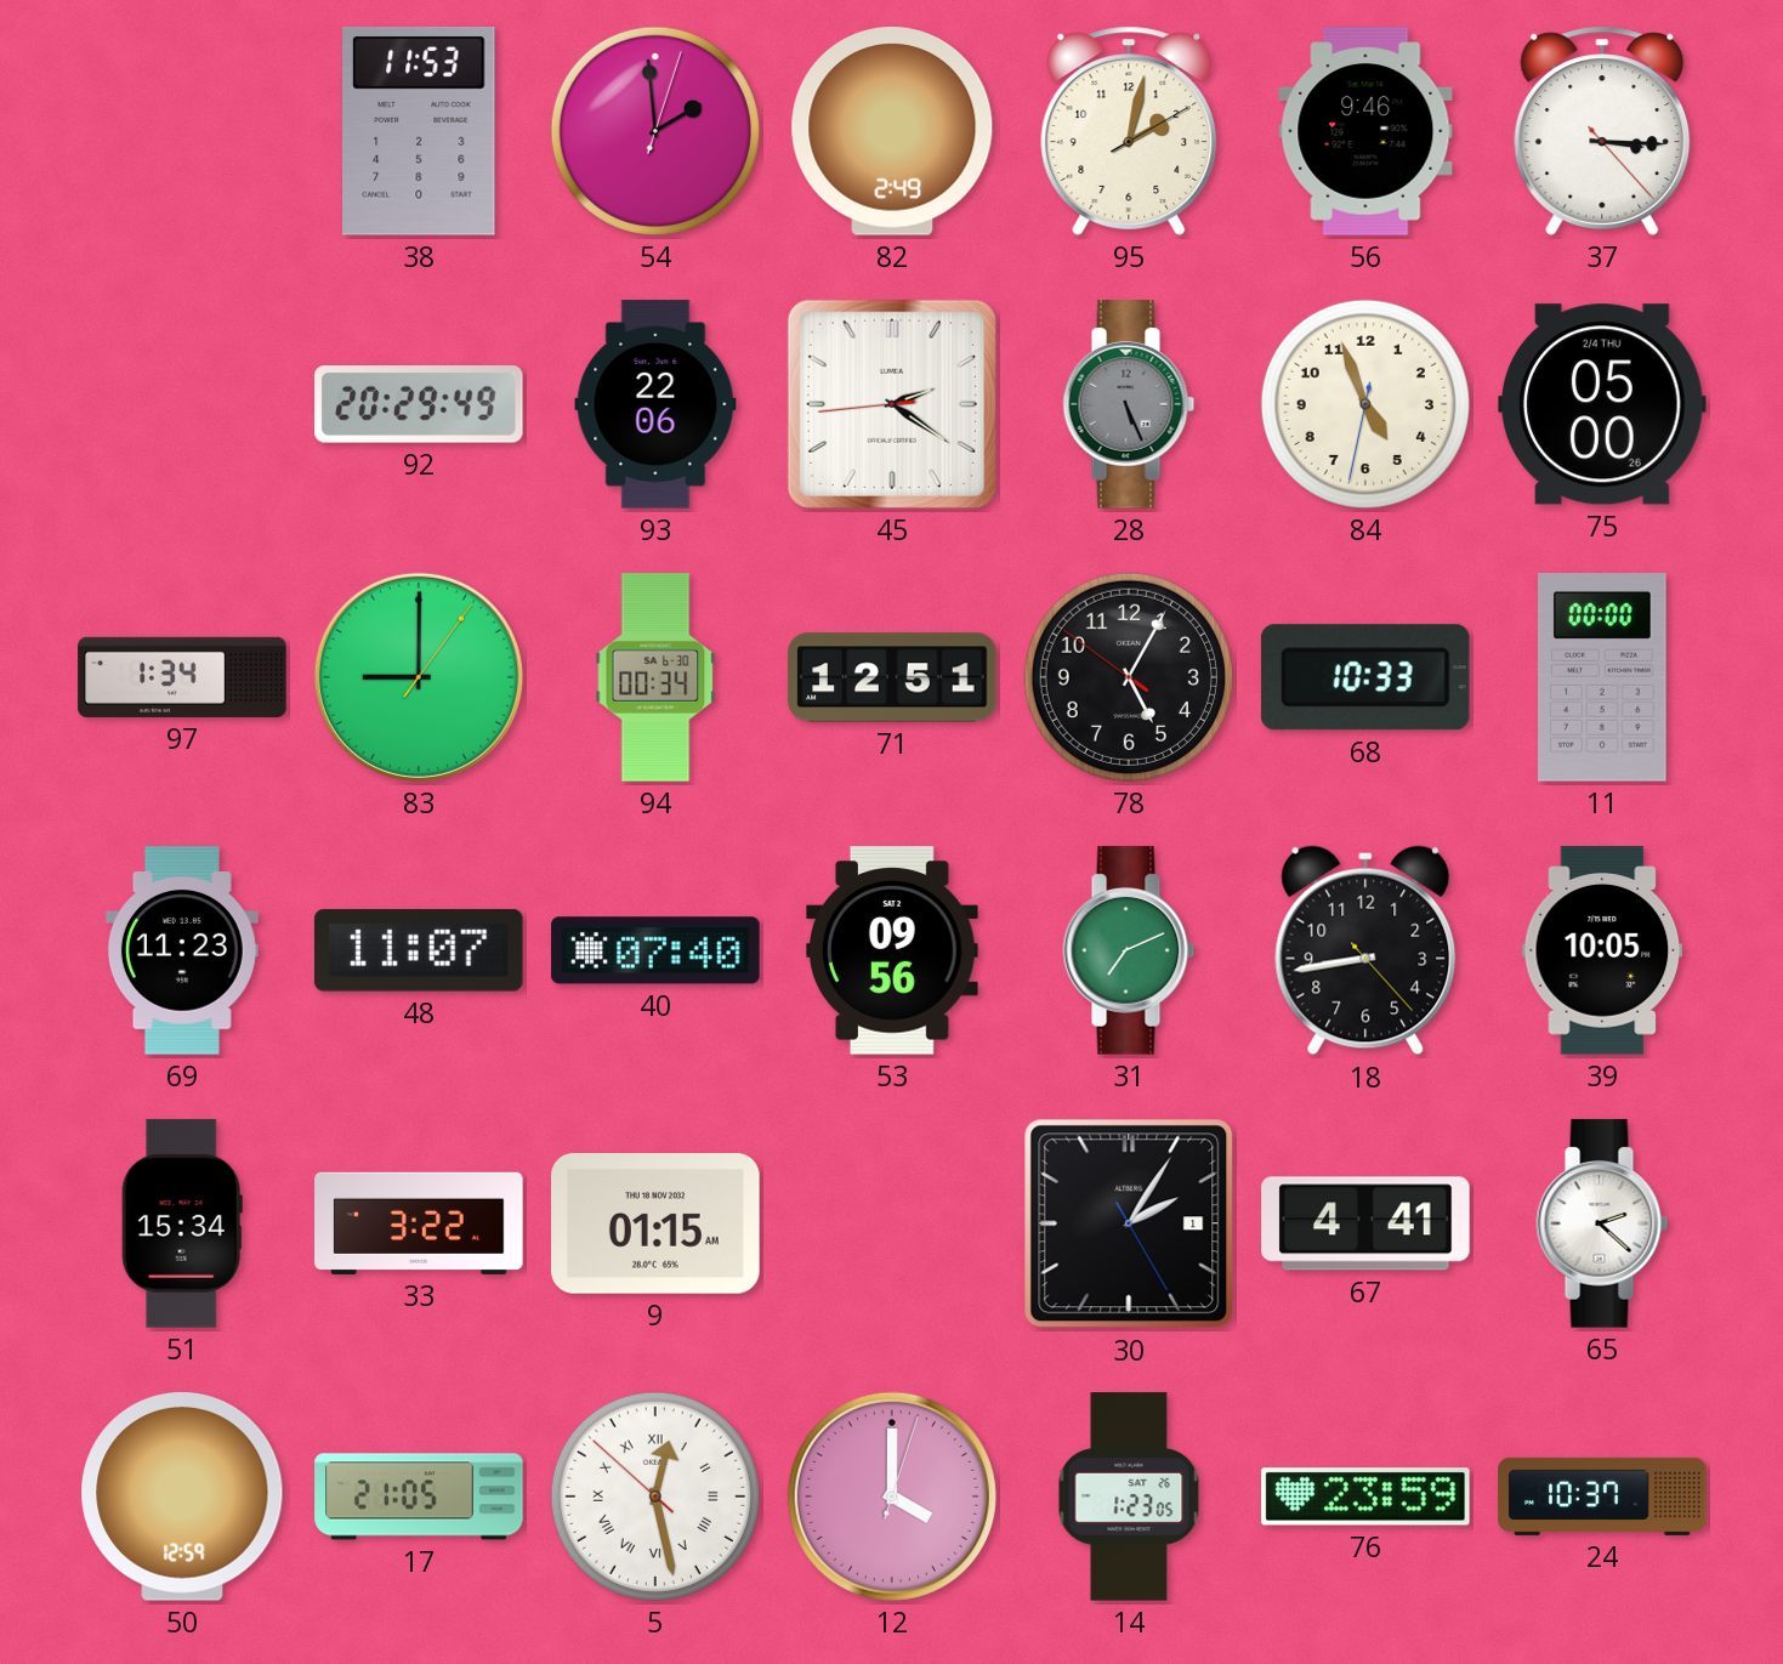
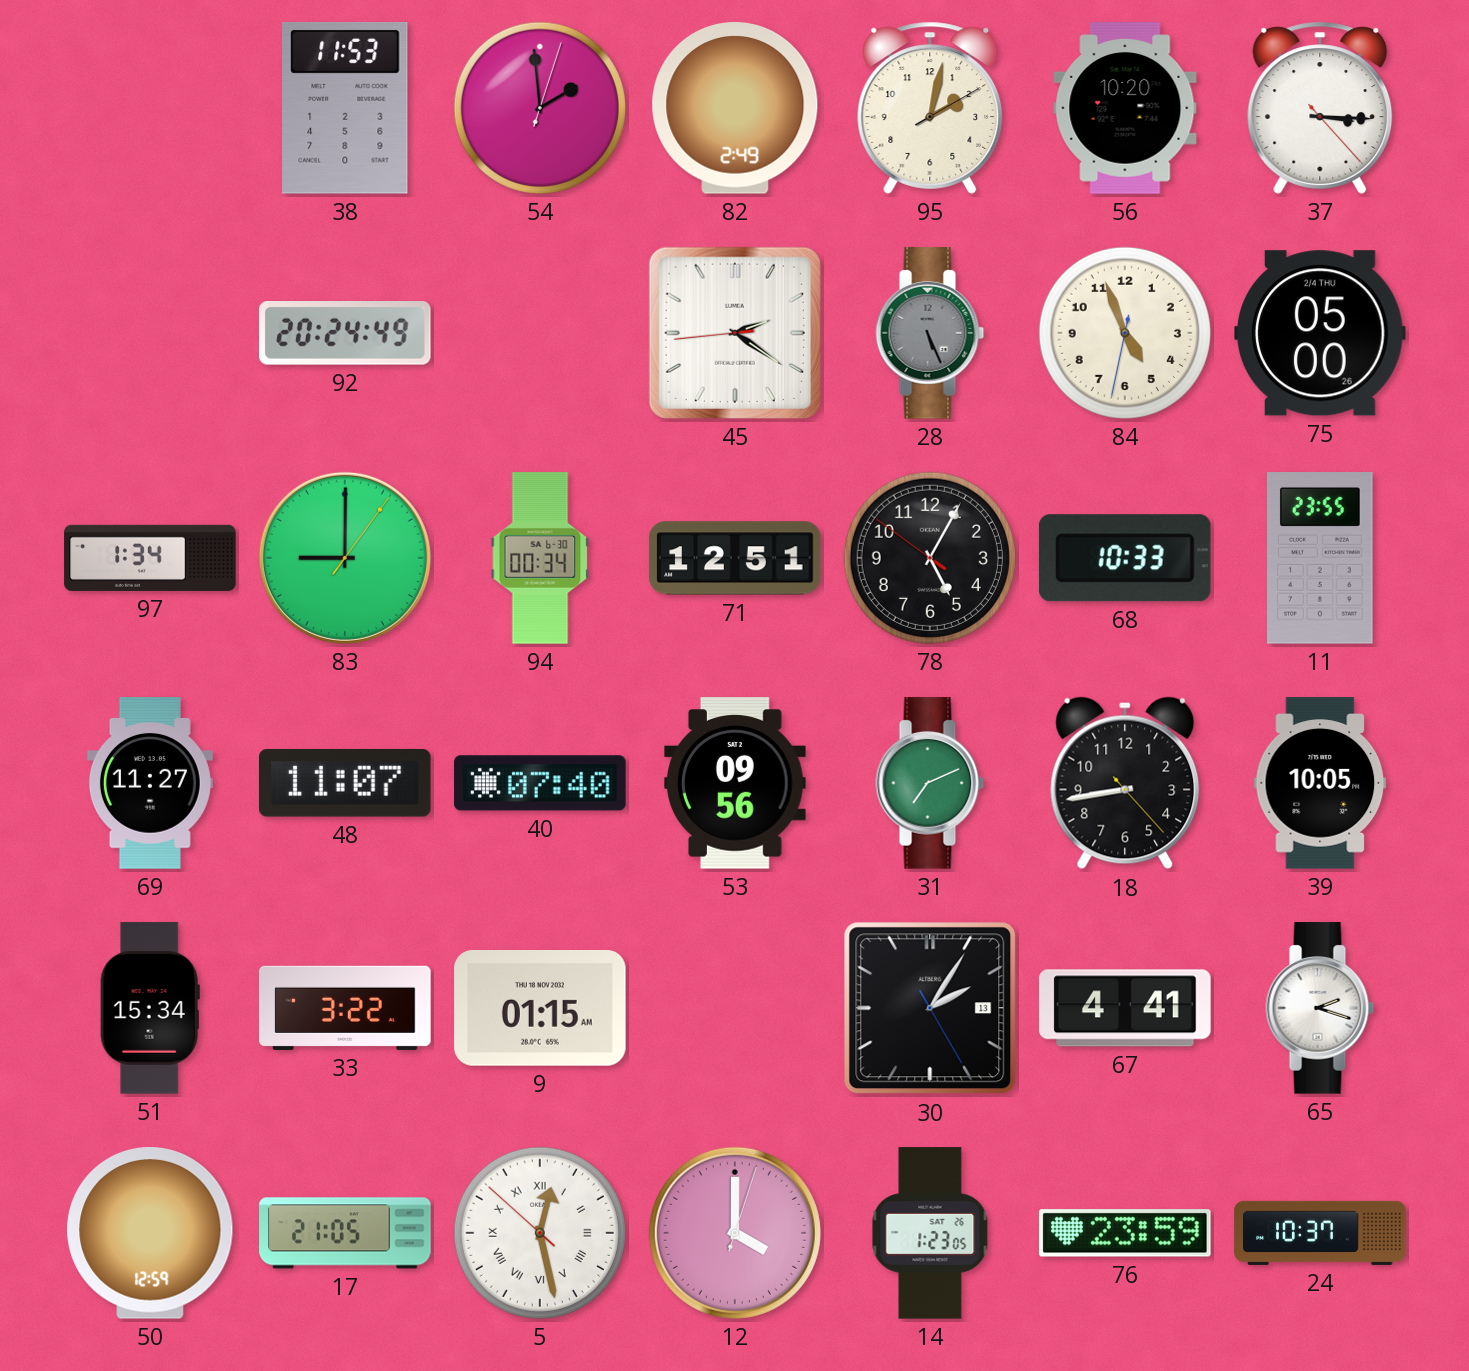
56: 9:46 -> 10:20 (1125, 108)
92: 20:29 -> 20:24 (346, 334)
93: 22:06 -> none (655, 404)
11: 00:00 -> 23:55 (1321, 558)
69: 11:23 -> 11:27 (150, 783)
30 date: 1 -> 13 (930, 1008)
65: 2:22 -> 2:18 (1320, 1008)
